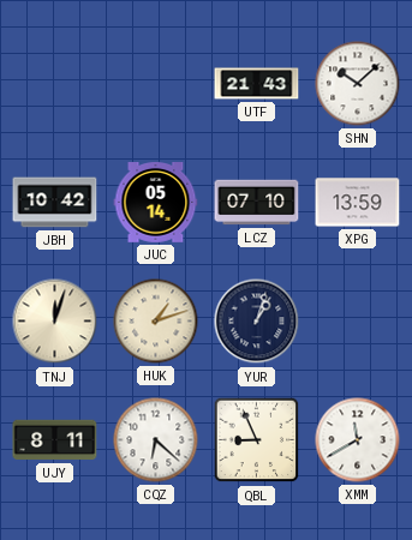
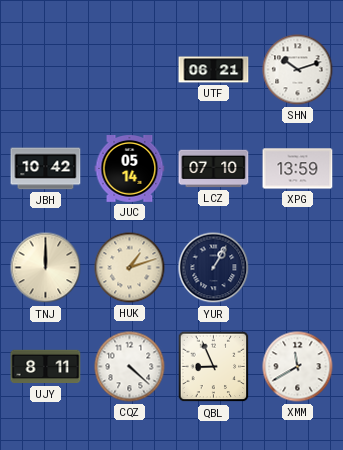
UTF: 21:43 -> 06:21 (214, 70)
SHN: 10:08 -> 10:12 (298, 70)
TNJ: 12:03 -> 12:00 (46, 268)
YUR: 1:03 -> 1:05 (214, 268)
CQZ: 6:22 -> 4:22 (130, 367)
